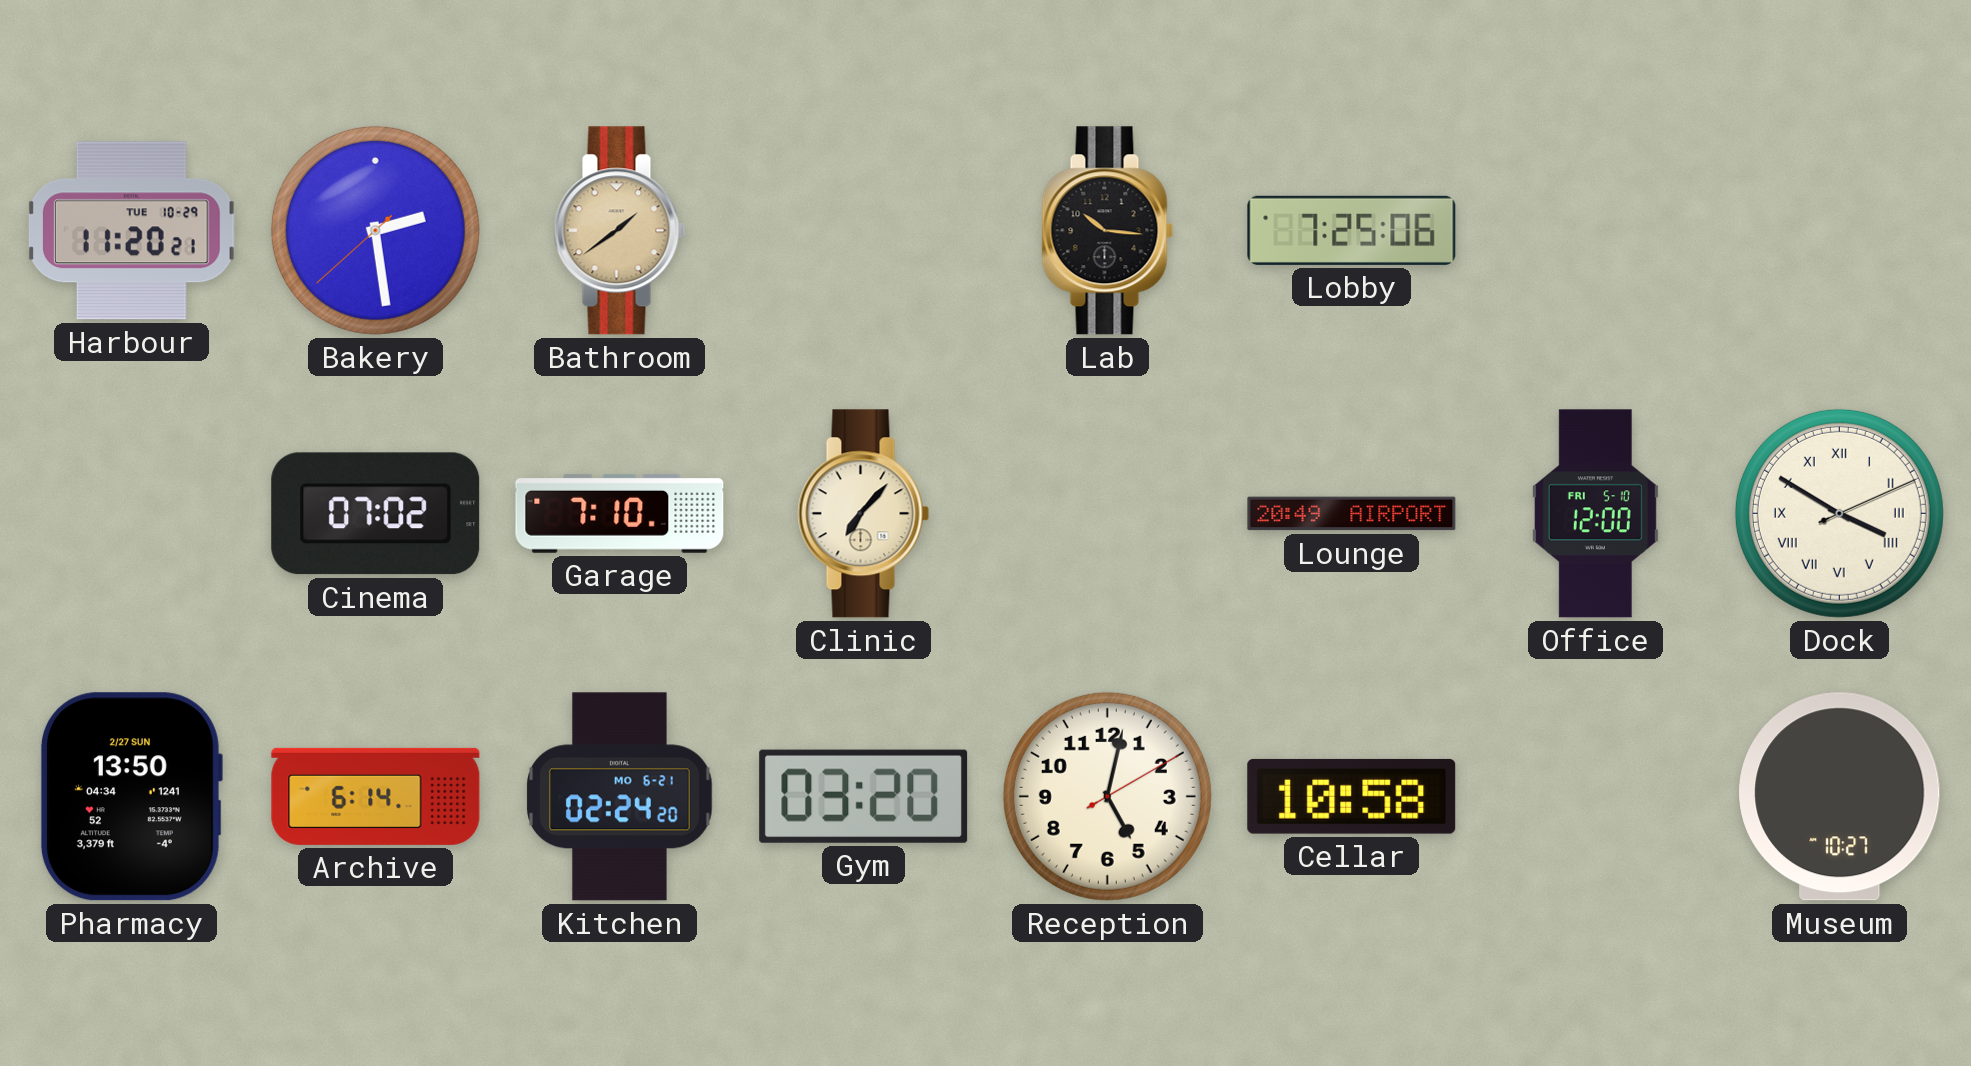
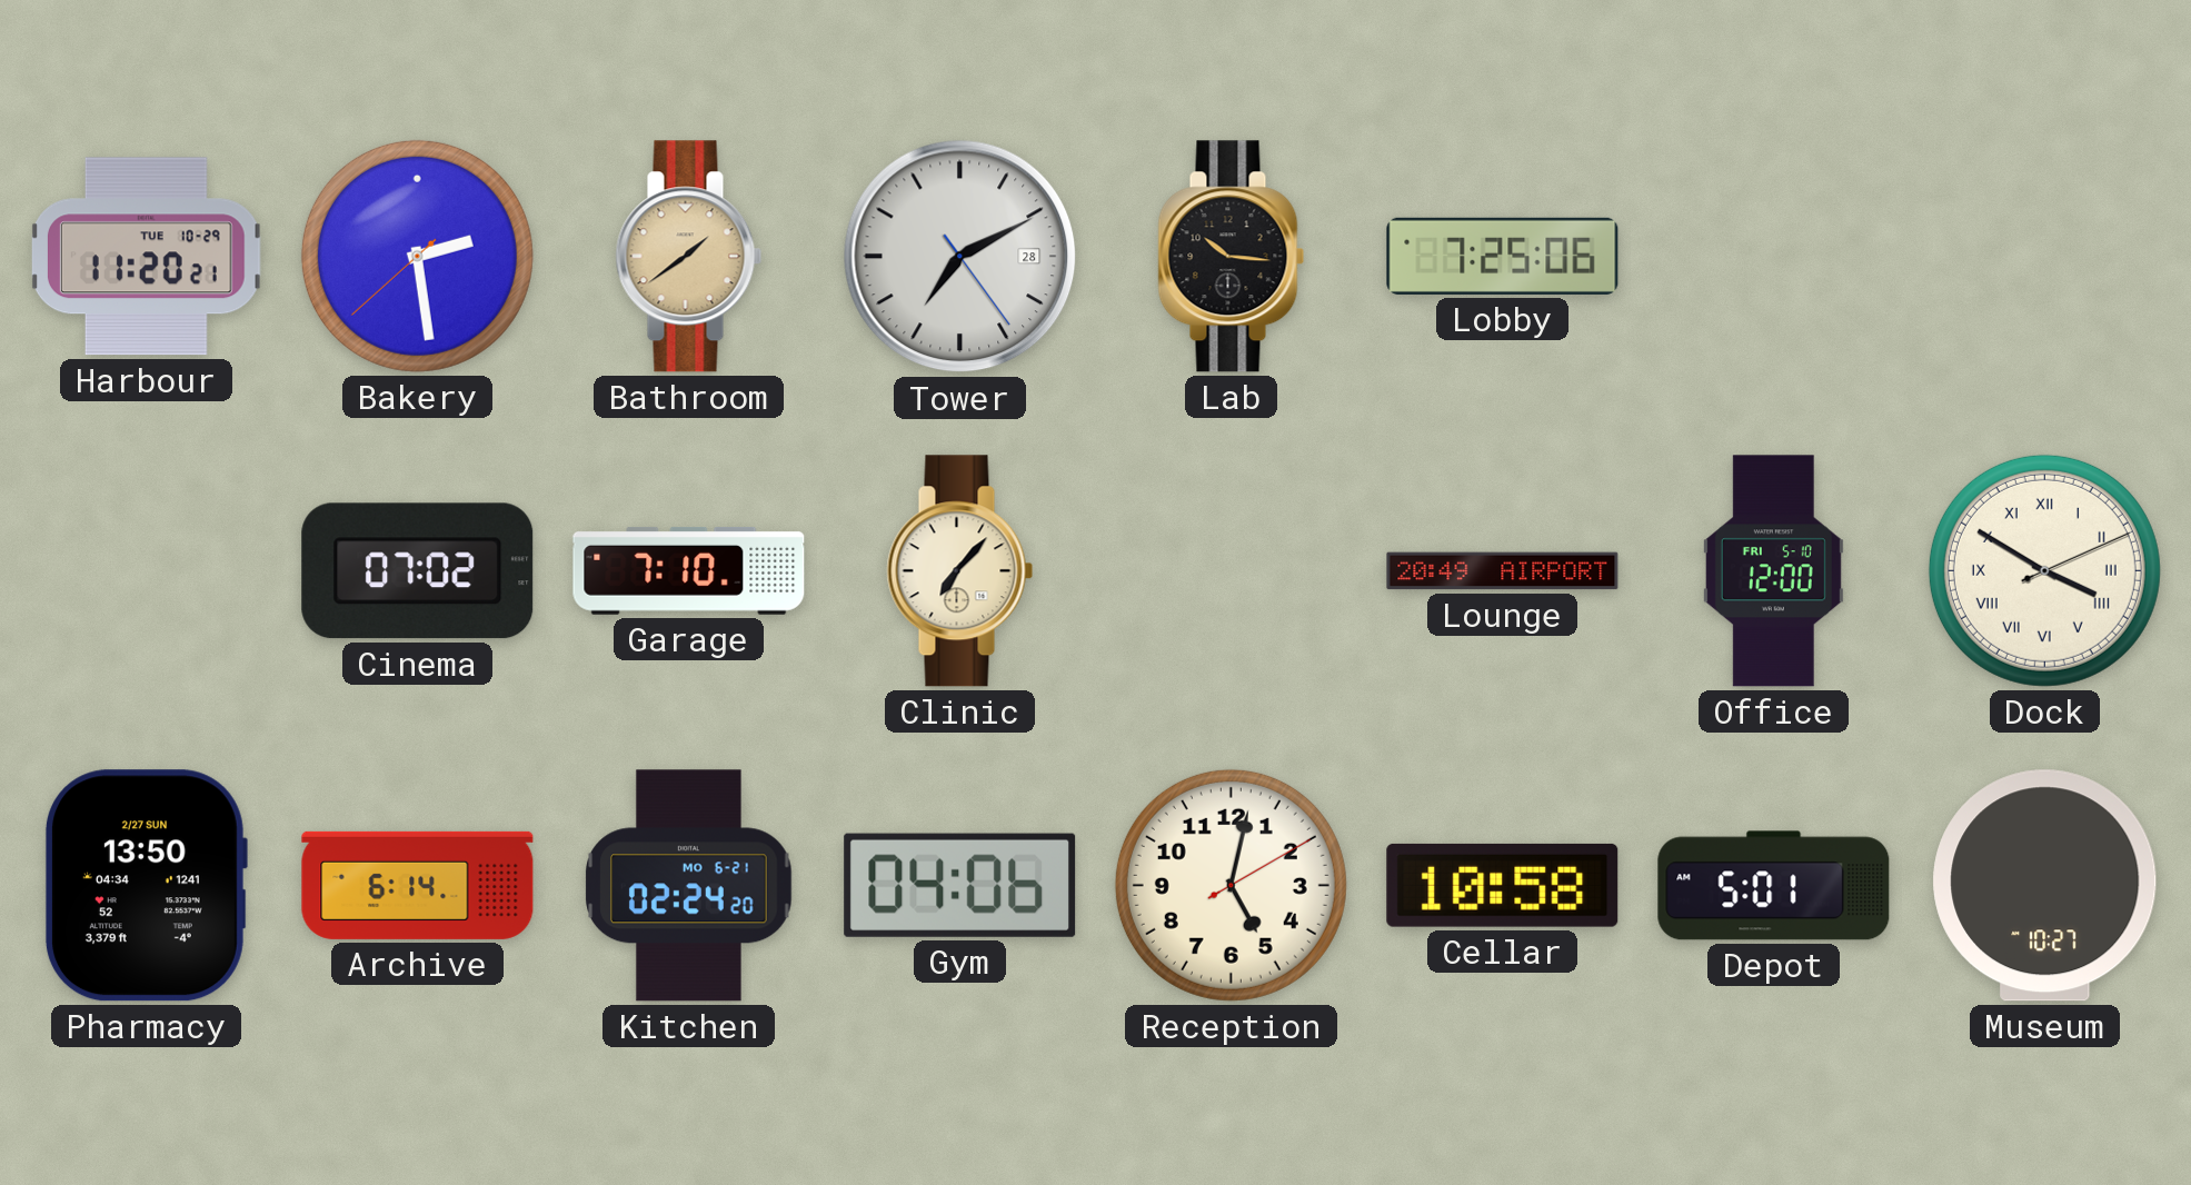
Tower: none -> 7:10 (960, 257)
Gym: 03:20 -> 04:06 (960, 885)
Depot: none -> 5:01 (1774, 886)
